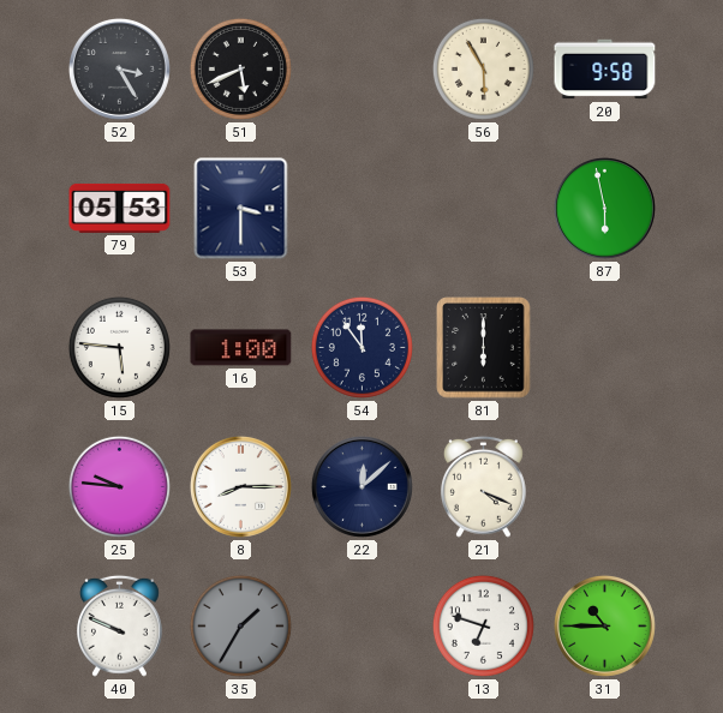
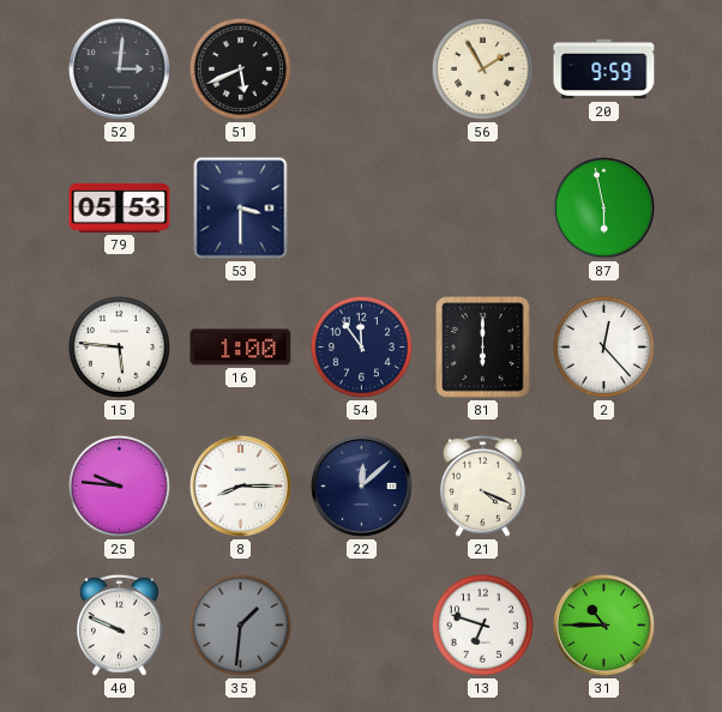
52: 3:25 -> 3:01 (119, 68)
56: 5:55 -> 1:55 (482, 68)
20: 9:58 -> 9:59 (604, 70)
2: none -> 12:23 (603, 346)
35: 1:35 -> 1:31 (240, 624)
